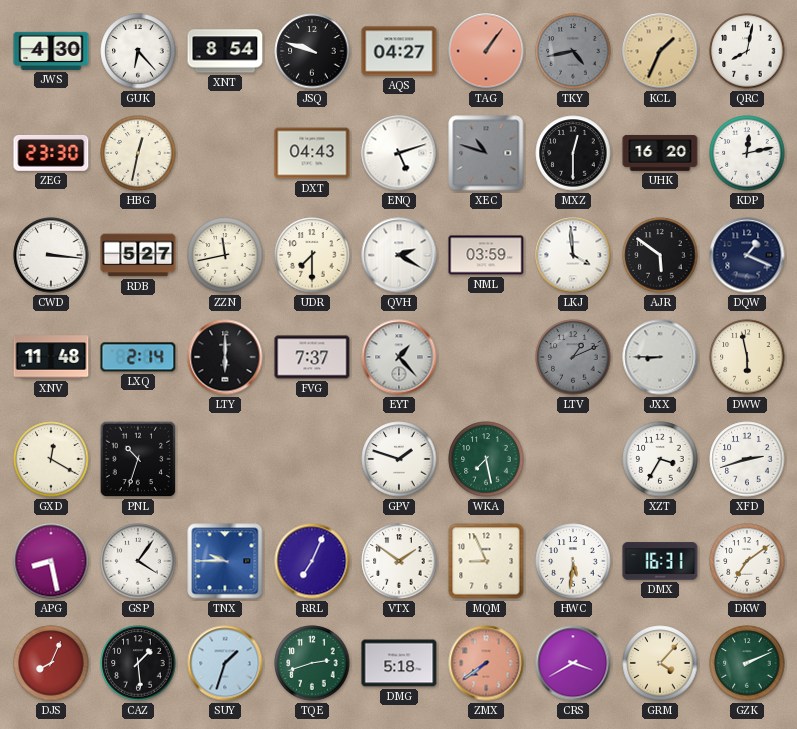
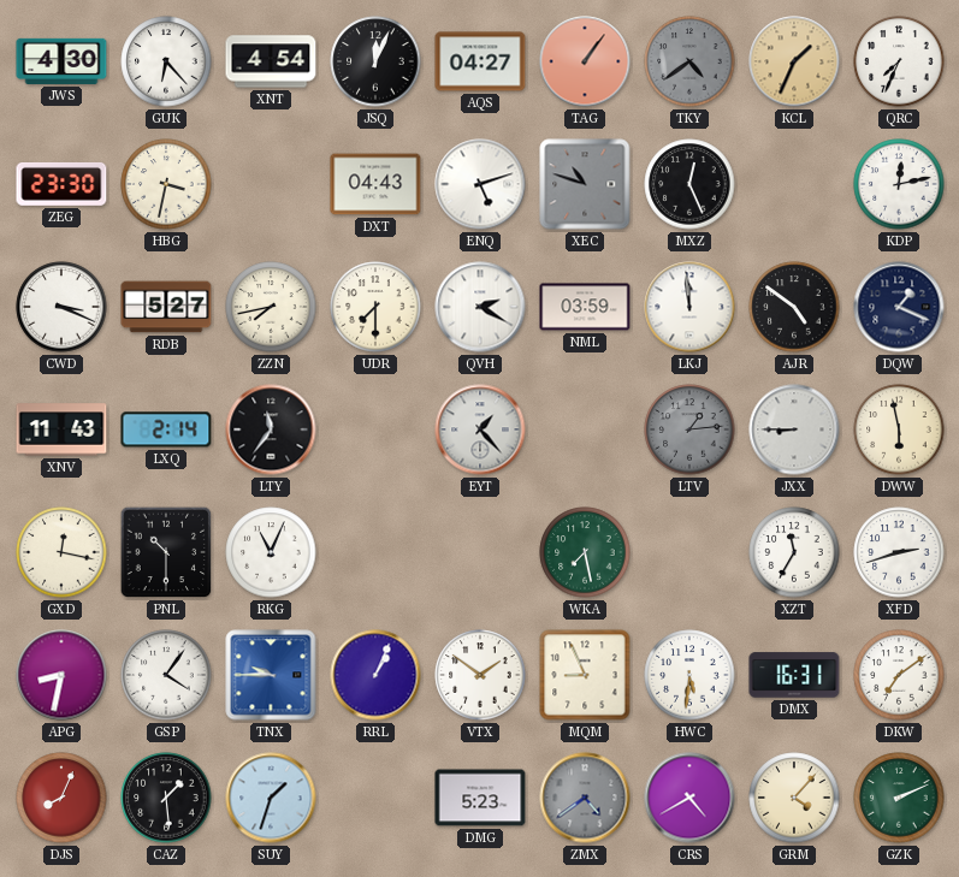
XNT: 8:54 -> 4:54 (271, 61)
JSQ: 9:48 -> 12:04 (375, 61)
TKY: 4:43 -> 4:39 (689, 61)
QRC: 8:02 -> 7:34 (899, 61)
HBG: 12:32 -> 3:32 (166, 184)
MXZ: 12:30 -> 12:26 (689, 184)
UHK: 16:20 -> none (660, 153)
CWD: 3:16 -> 3:19 (61, 307)
ZZN: 11:43 -> 7:43 (271, 307)
LKJ: 3:59 -> 11:59 (689, 307)
AJR: 5:51 -> 4:51 (794, 307)
XNV: 11:48 -> 11:43 (61, 429)
LTY: 6:00 -> 11:36 (271, 429)
FVG: 7:37 -> none (312, 357)
LTV: 1:11 -> 1:14 (689, 429)
GXD: 12:20 -> 12:17 (61, 552)
PNL: 10:33 -> 10:30 (166, 552)
RKG: none -> 11:04 (271, 552)
GPV: 1:48 -> none (399, 459)
XZT: 3:35 -> 11:35 (794, 552)
APG: 8:28 -> 8:32 (61, 675)
RRL: 7:04 -> 1:04 (375, 675)
TQE: 2:42 -> none (312, 663)
DMG: 5:18 -> 5:23 (480, 798)
ZMX: 7:39 -> 4:39 (585, 798)
ZMX dial: salmon -> grey (585, 798)
CRS: 3:40 -> 4:40 (689, 798)
